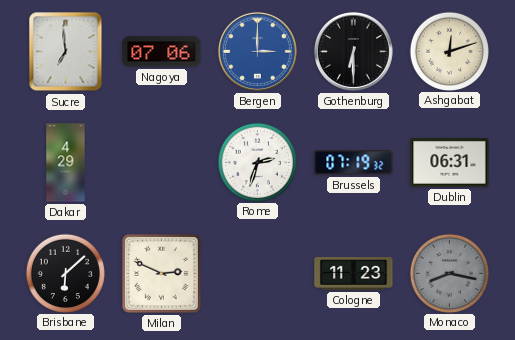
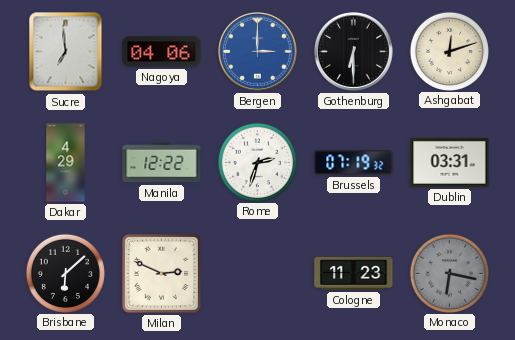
Nagoya: 07:06 -> 04:06 (162, 52)
Manila: none -> 12:22 (162, 163)
Dublin: 06:31 -> 03:31 (450, 163)
Monaco: 8:17 -> 6:17 (449, 273)
